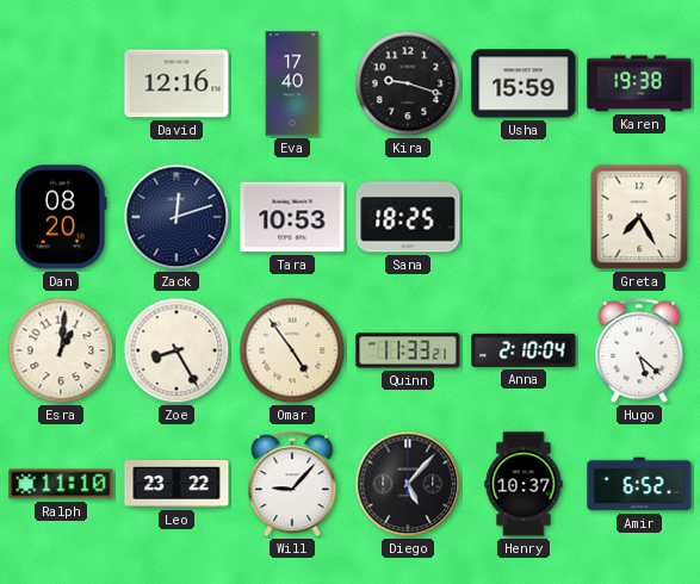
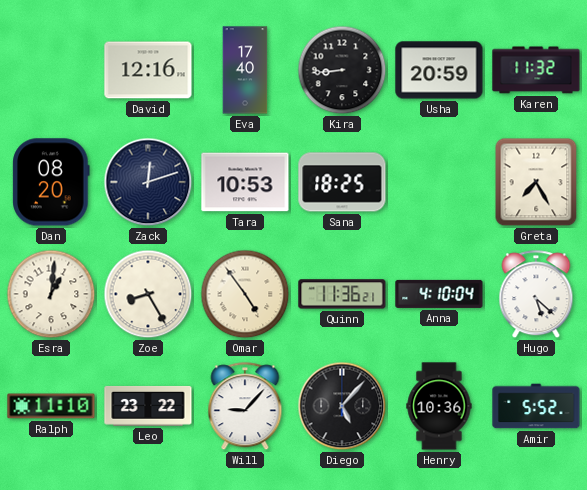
Kira: 9:18 -> 8:44 (342, 70)
Usha: 15:59 -> 20:59 (439, 70)
Karen: 19:38 -> 11:32 (536, 70)
Quinn: 11:33 -> 11:36 (342, 294)
Anna: 2:10 -> 4:10 (439, 294)
Henry: 10:37 -> 10:36 (439, 406)
Amir: 6:52 -> 5:52 (536, 406)
